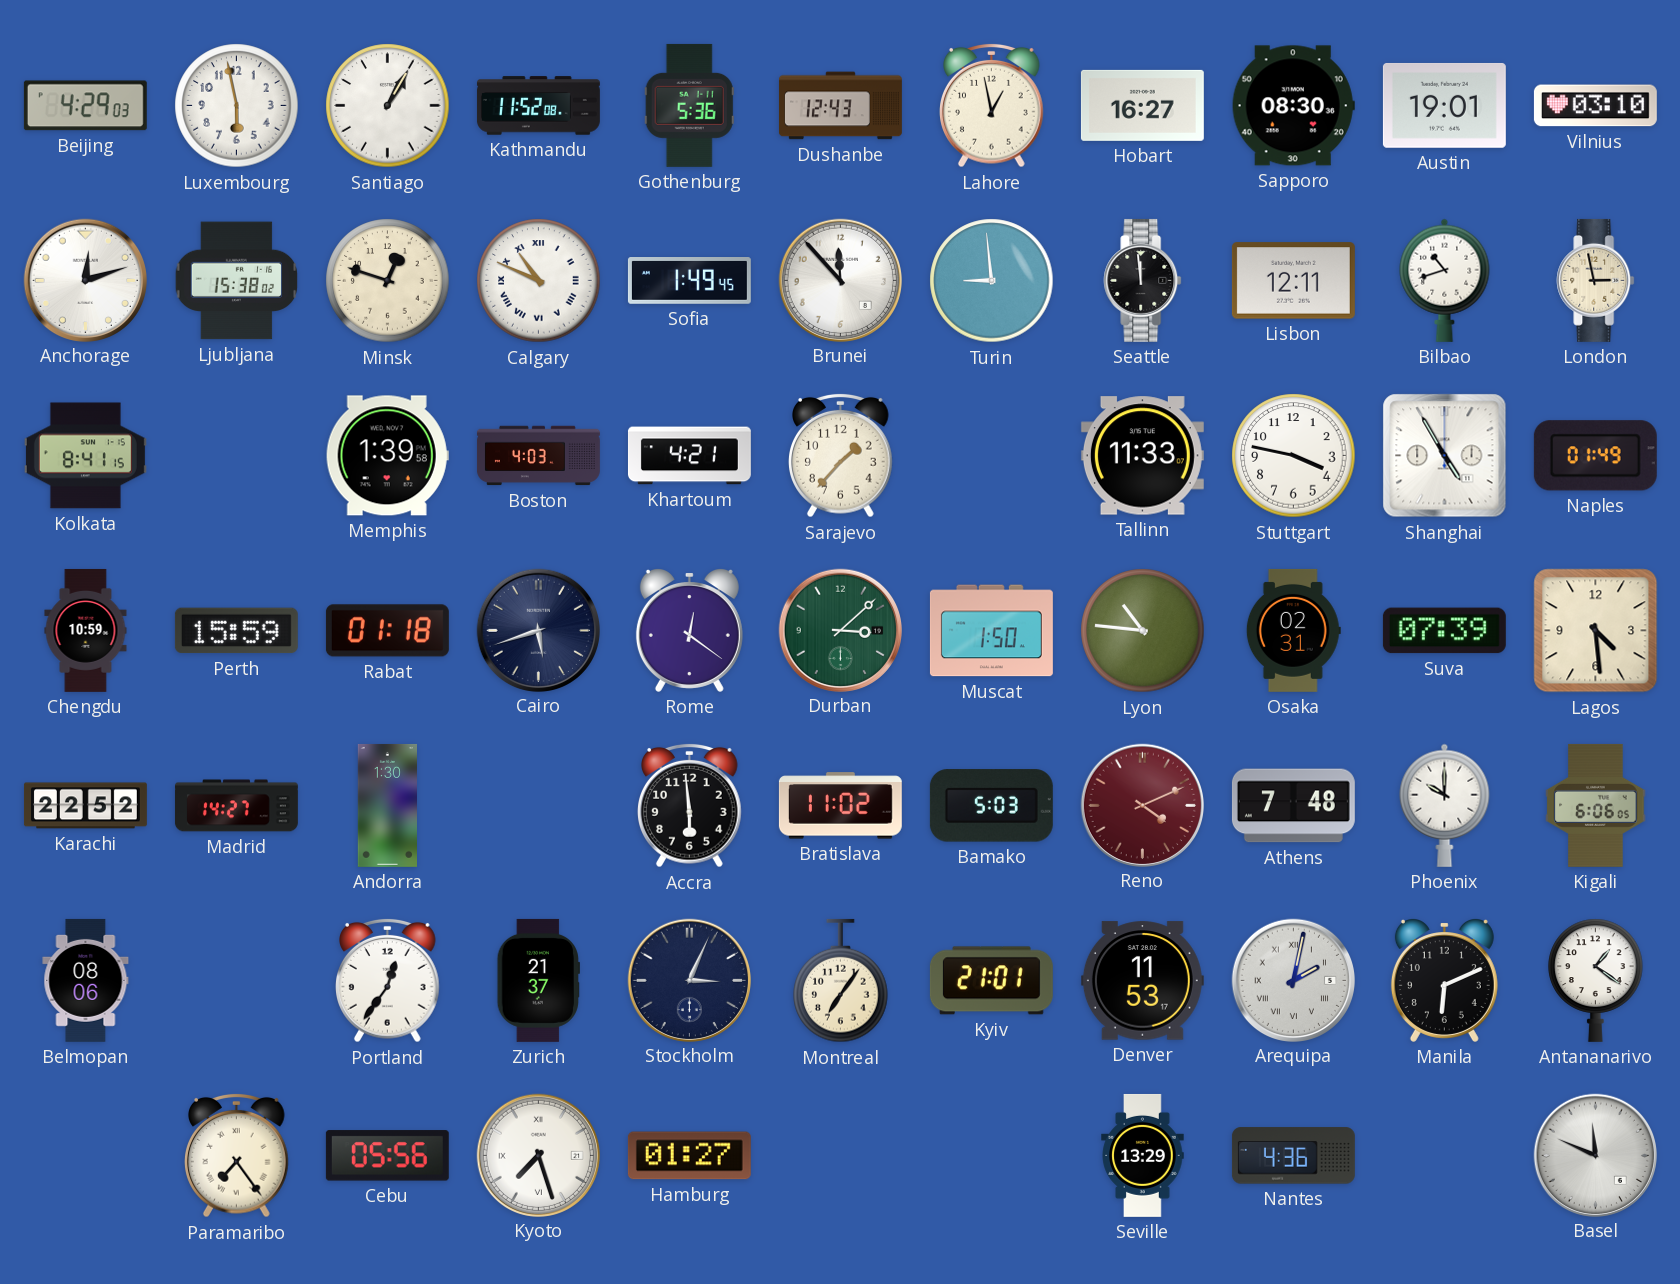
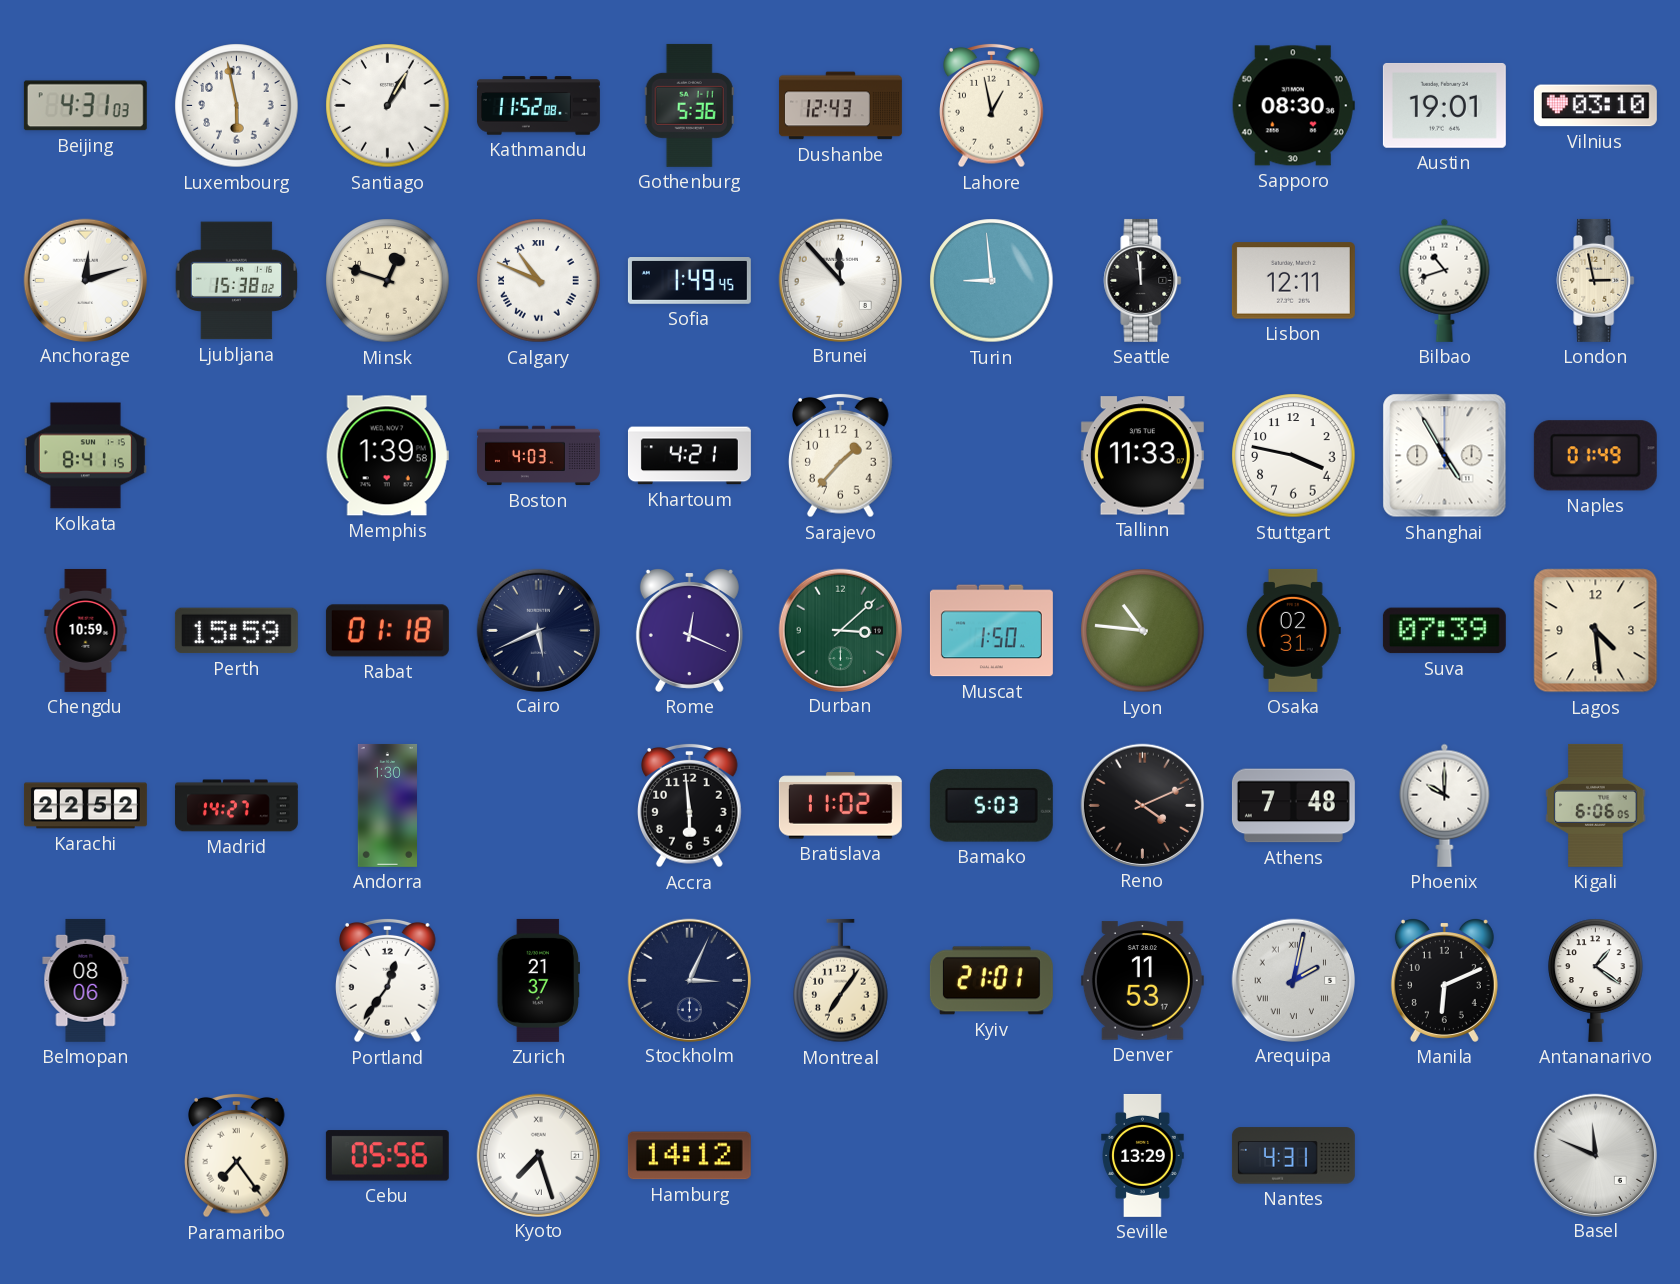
Beijing: 4:29 -> 4:31 (85, 106)
Hobart: 16:27 -> none (1142, 105)
Cairo: 5:42 -> 5:41 (538, 630)
Rome: 12:21 -> 12:19 (689, 631)
Reno dial: burgundy -> black (1142, 805)
Hamburg: 01:27 -> 14:12 (689, 1156)
Nantes: 4:36 -> 4:31 (1293, 1156)
